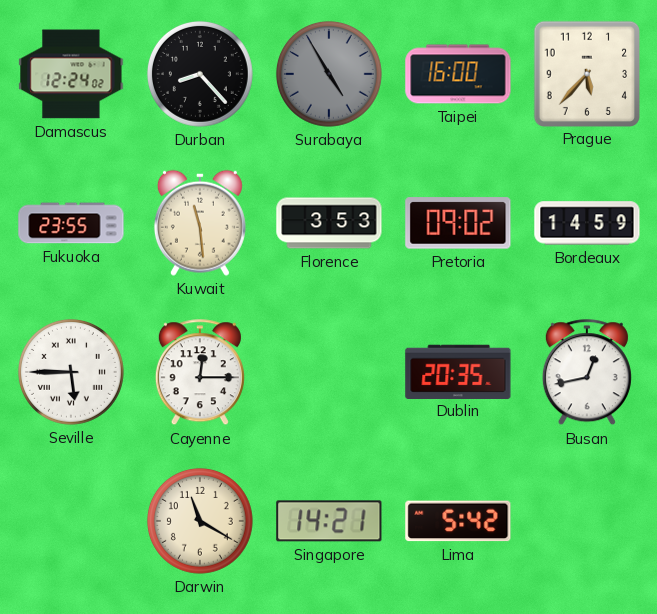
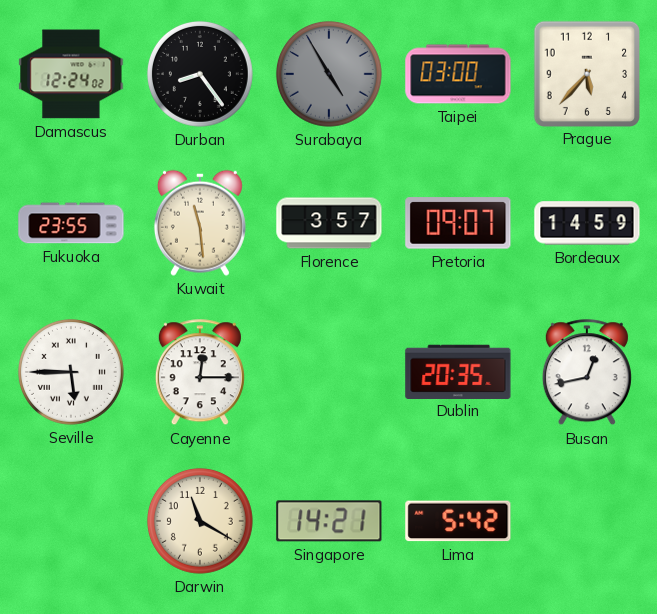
Durban: 8:23 -> 8:24 (200, 74)
Taipei: 16:00 -> 03:00 (458, 74)
Florence: 3:53 -> 3:57 (329, 223)
Pretoria: 09:02 -> 09:07 (458, 223)
